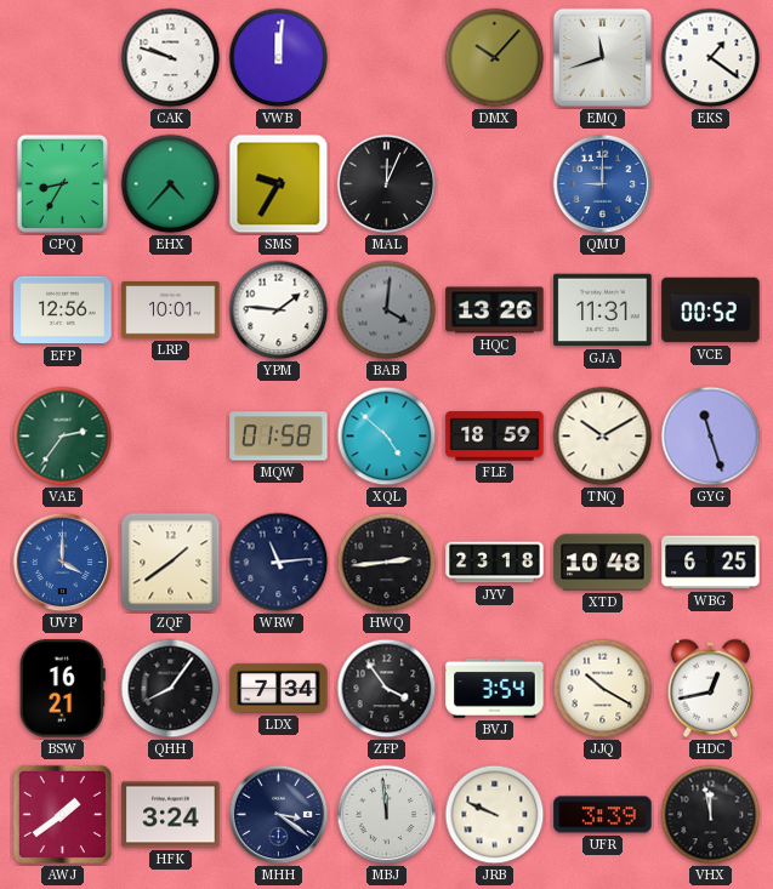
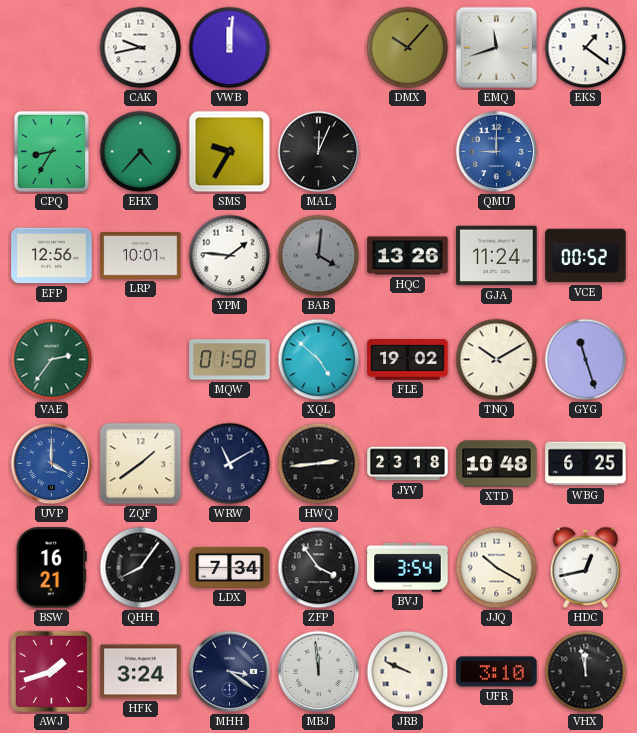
CAK: 9:48 -> 9:43 (141, 48)
GJA: 11:31 -> 11:24 (497, 256)
FLE: 18:59 -> 19:02 (408, 360)
WRW: 11:14 -> 11:10 (230, 464)
AWJ: 1:39 -> 1:42 (51, 671)
UFR: 3:39 -> 3:10 (497, 672)
